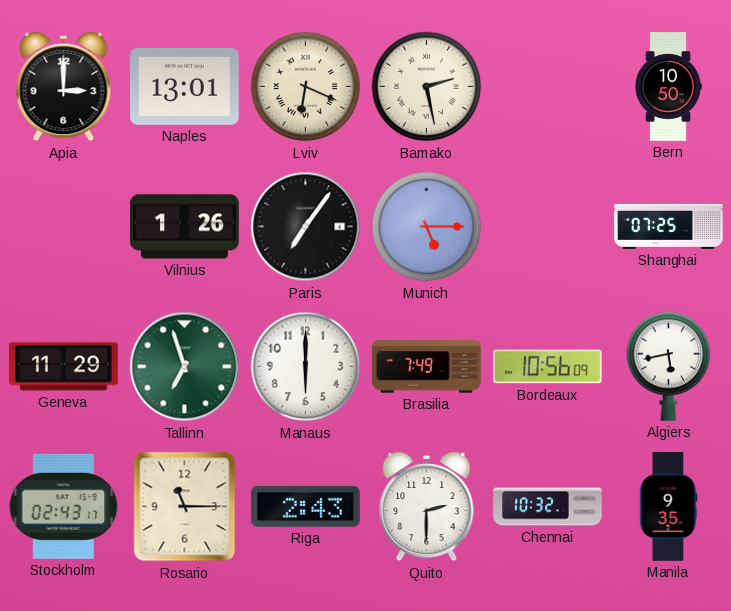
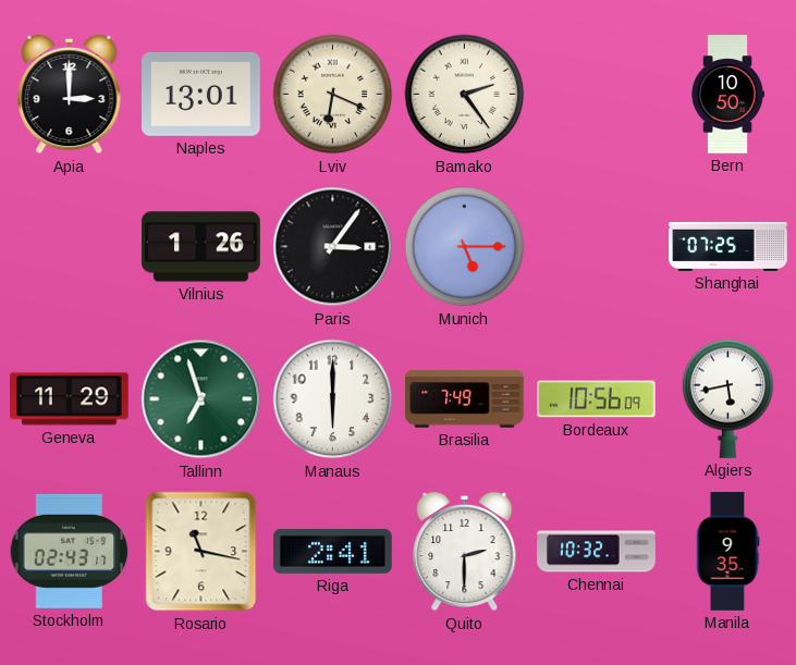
Bamako: 2:28 -> 2:24 (465, 95)
Paris: 7:06 -> 3:06 (333, 247)
Rosario: 11:15 -> 11:17 (201, 552)
Riga: 2:43 -> 2:41 (333, 551)
